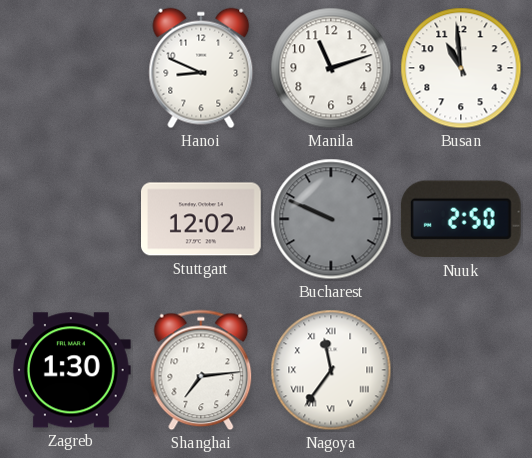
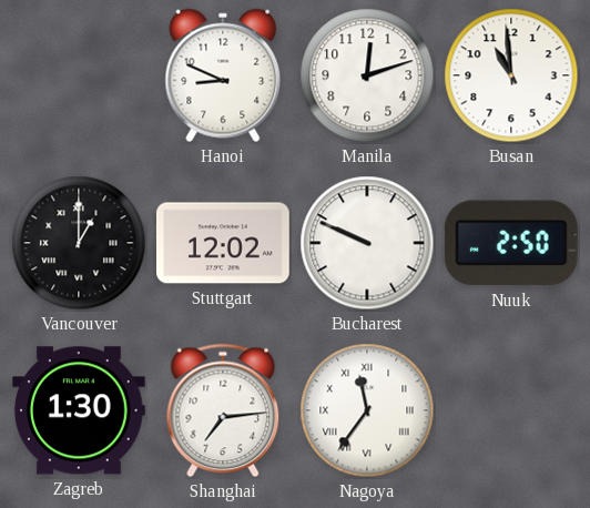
Manila: 11:12 -> 12:12 (367, 75)
Vancouver: none -> 1:00 (79, 243)
Bucharest dial: grey -> white (367, 243)
